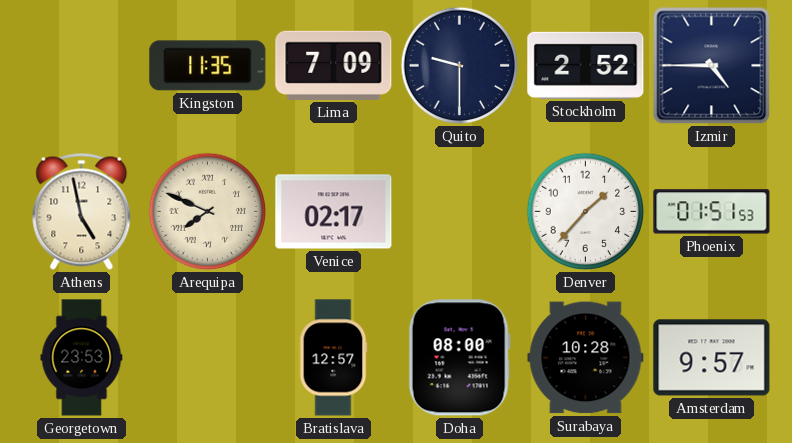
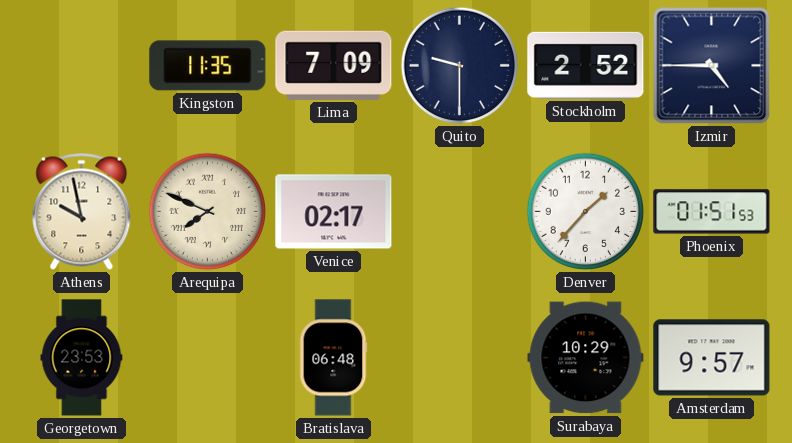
Athens: 4:58 -> 9:58 (82, 211)
Bratislava: 12:57 -> 06:48 (333, 358)
Doha: 08:00 -> none (459, 358)
Surabaya: 10:28 -> 10:29 (586, 358)
